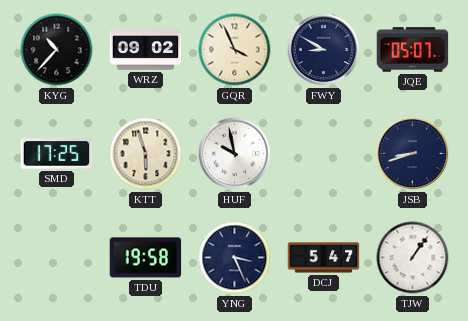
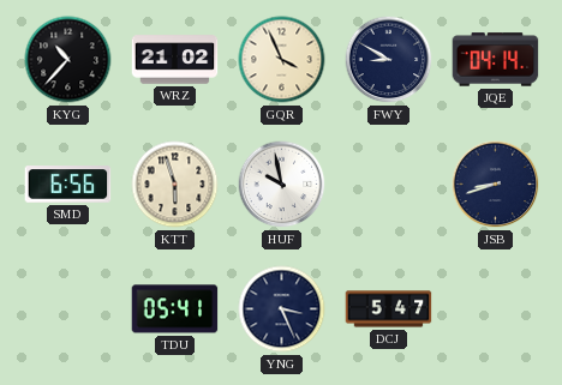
WRZ: 09:02 -> 21:02 (175, 60)
JQE: 05:07 -> 04:14 (496, 60)
SMD: 17:25 -> 6:56 (68, 185)
TDU: 19:58 -> 05:41 (175, 309)
TJW: 1:06 -> none (413, 258)
